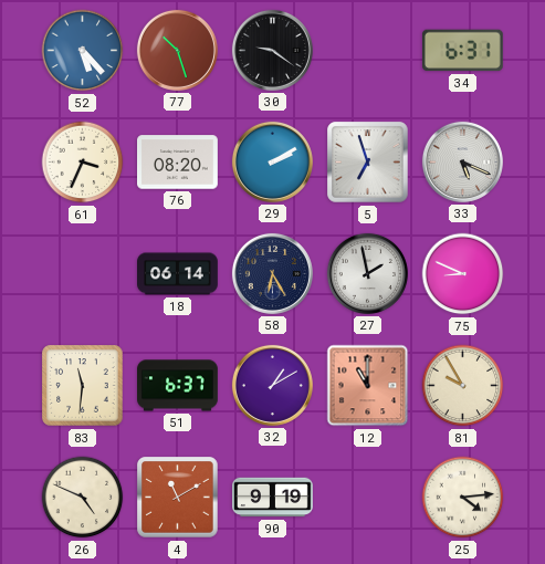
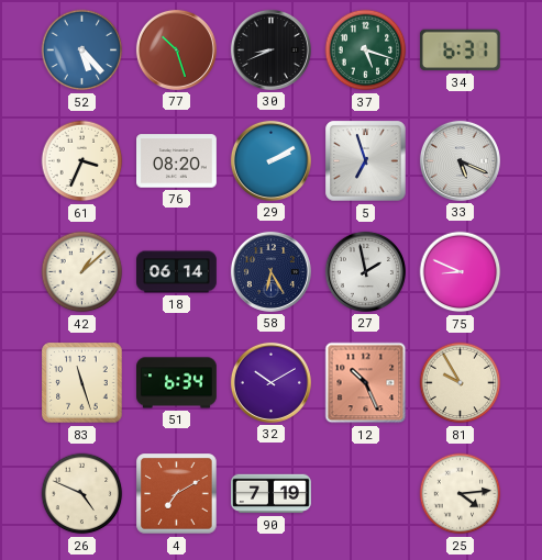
30: 9:21 -> 8:41 (270, 49)
37: none -> 5:18 (366, 51)
42: none -> 1:08 (82, 272)
83: 11:31 -> 11:27 (82, 383)
51: 6:37 -> 6:34 (177, 383)
32: 1:10 -> 10:10 (270, 382)
12: 11:00 -> 10:26 (366, 383)
4: 11:10 -> 7:10 (177, 494)
90: 9:19 -> 7:19 (272, 494)
